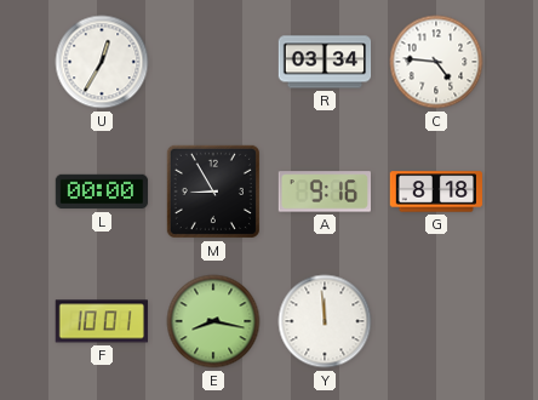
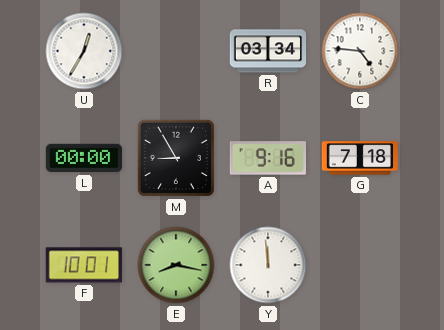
G: 8:18 -> 7:18 (360, 158)
